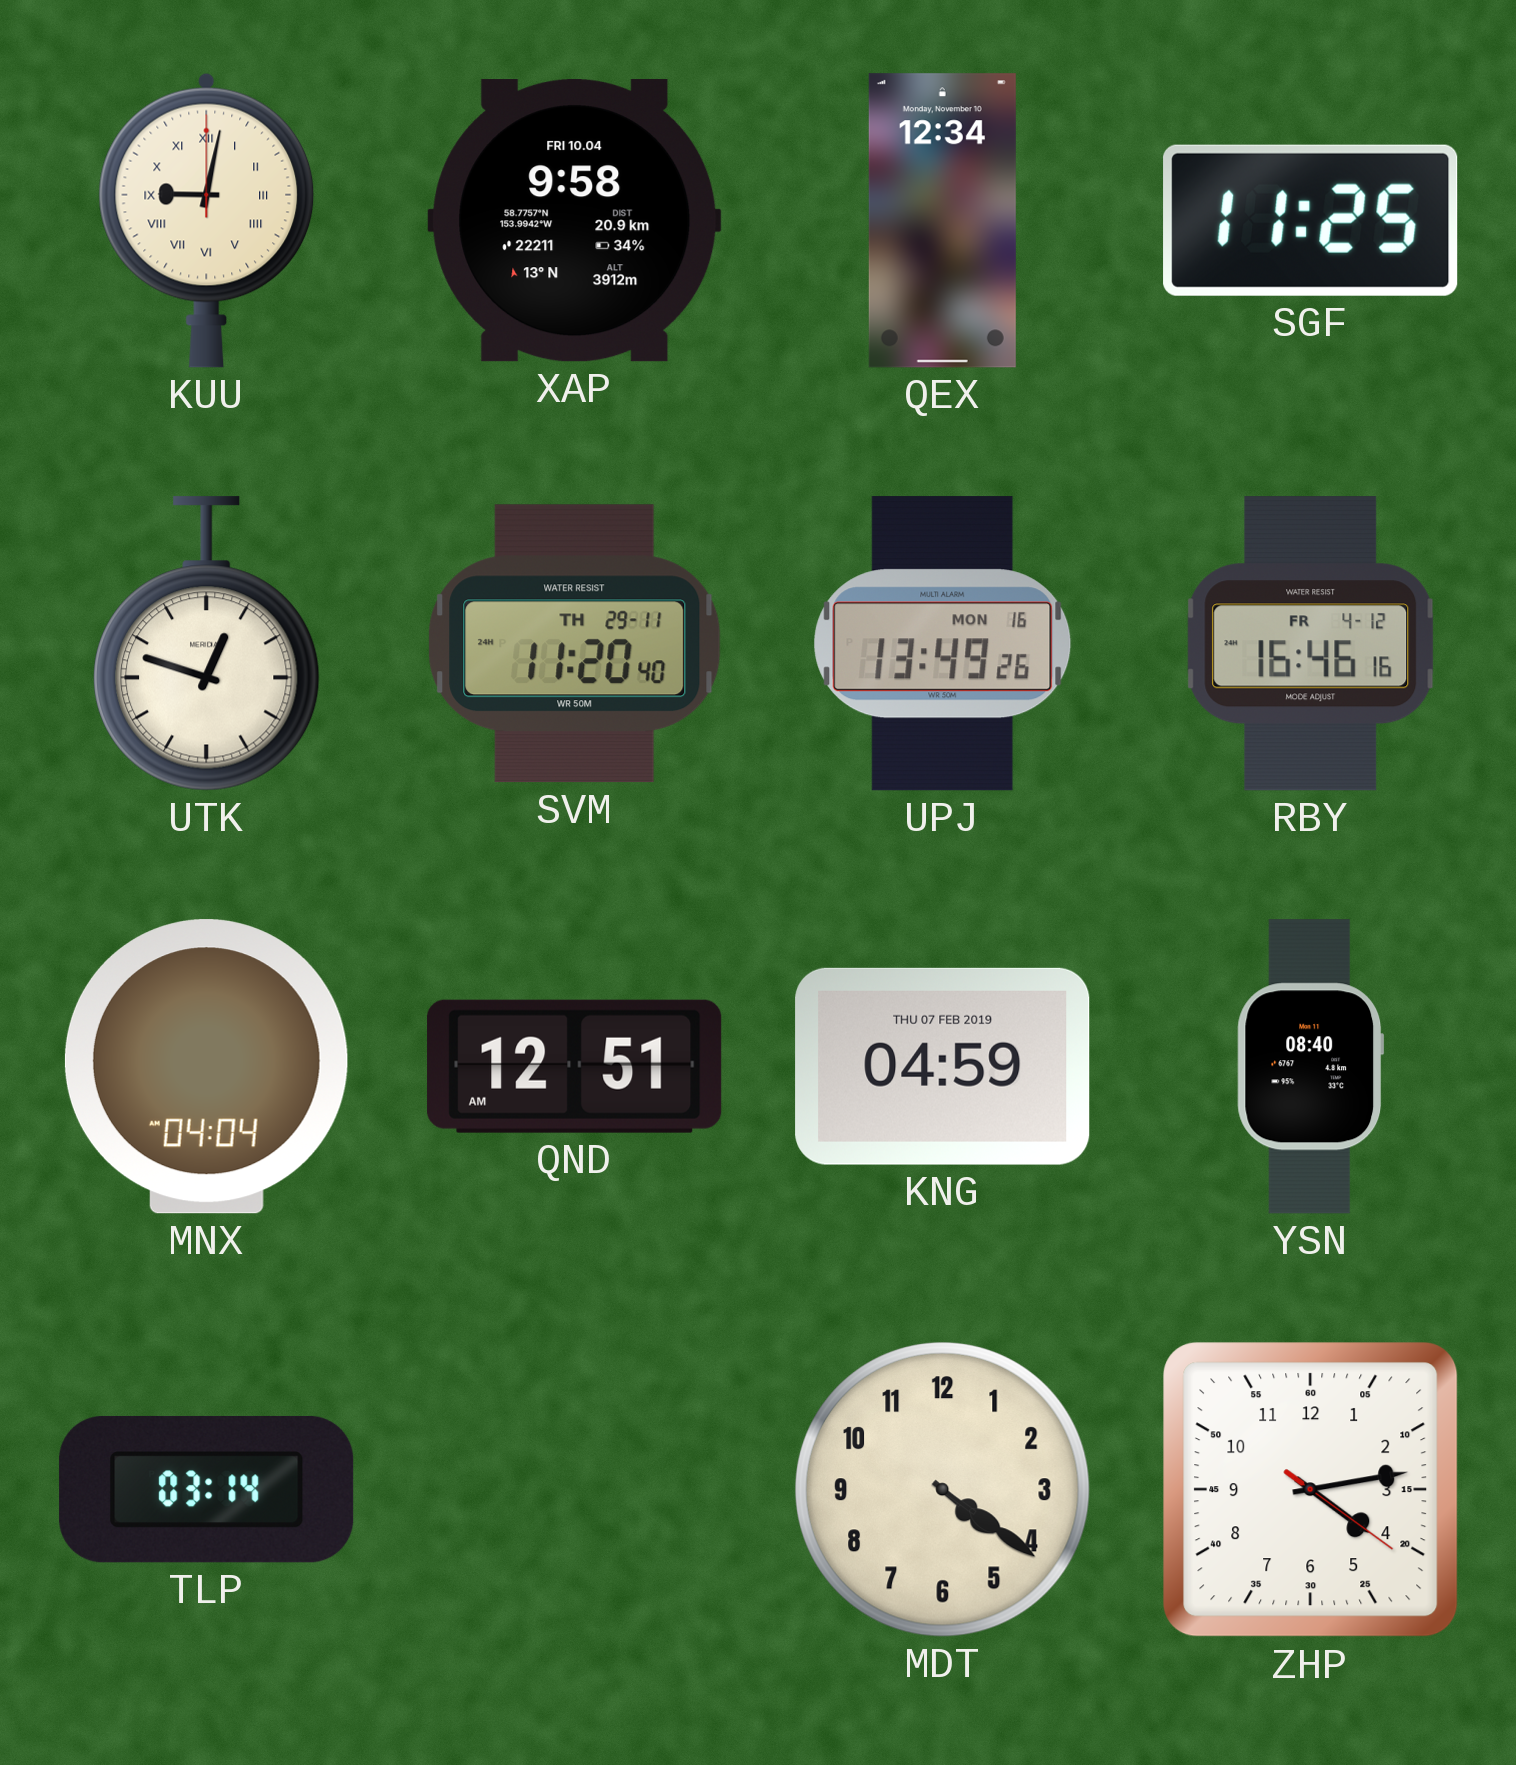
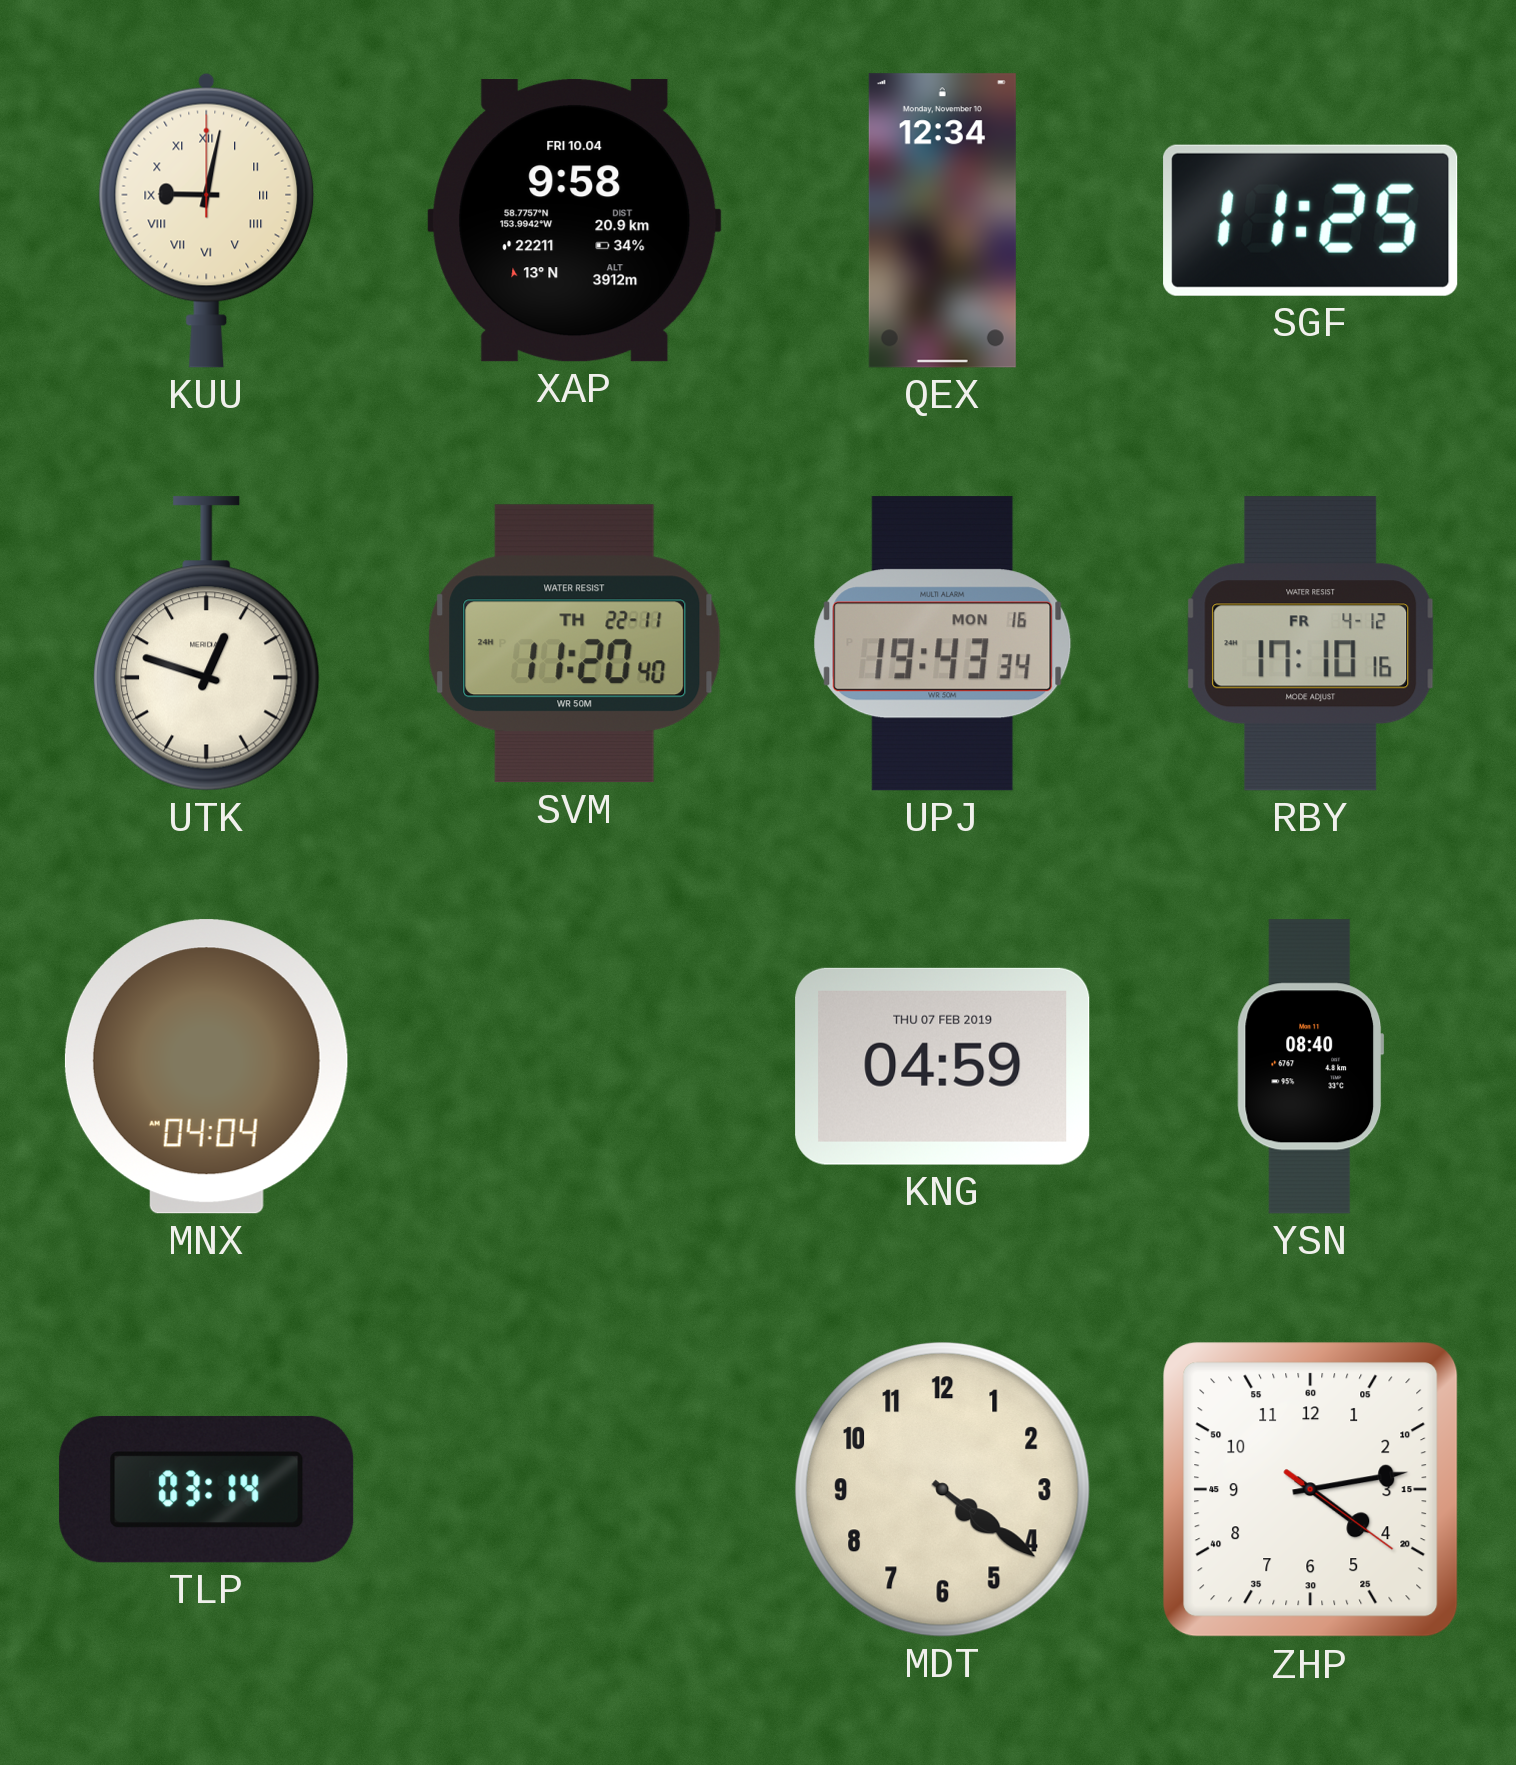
SVM date: TH 29-11 -> TH 22-11 (575, 644)
UPJ: 13:49 -> 19:43 (943, 644)
RBY: 16:46 -> 17:10 (1311, 644)
QND: 12:51 -> none (575, 1066)
